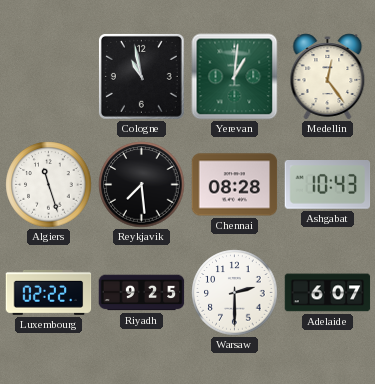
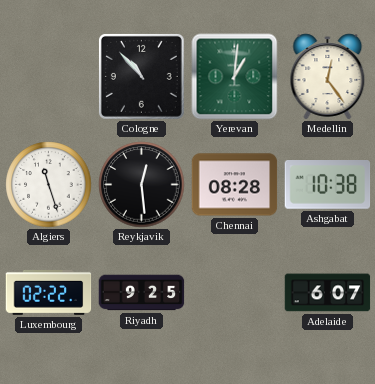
Cologne: 10:58 -> 10:53 (141, 76)
Reykjavik: 7:29 -> 12:29 (142, 185)
Ashgabat: 10:43 -> 10:38 (328, 185)
Warsaw: 2:30 -> none (235, 293)
